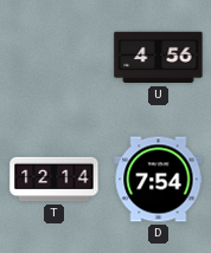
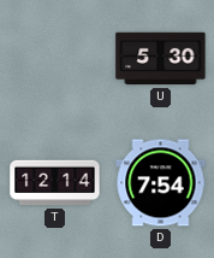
U: 4:56 -> 5:30 (161, 59)
